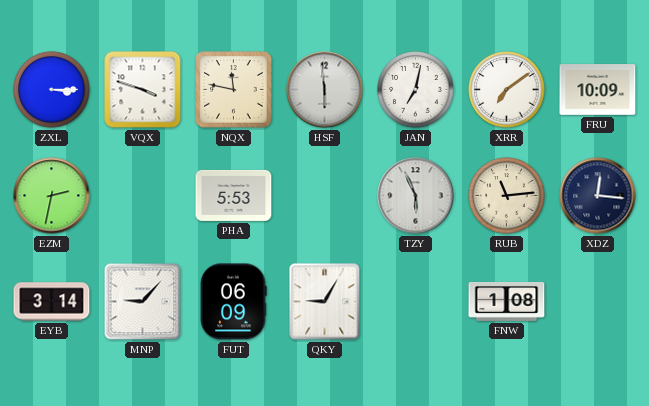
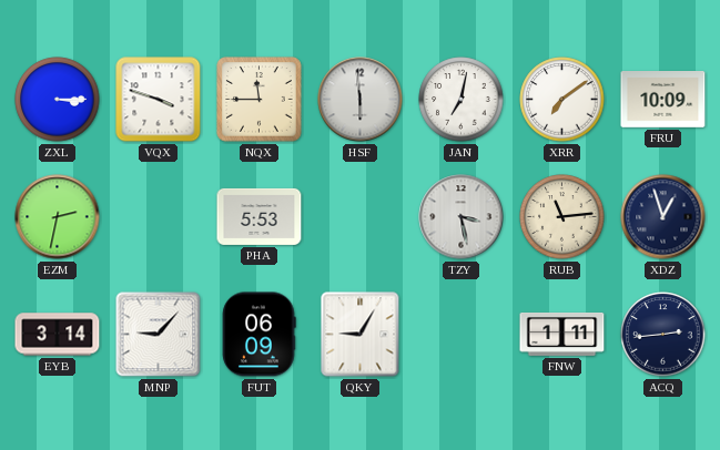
NQX: 11:47 -> 11:45 (260, 100)
TZY: 5:56 -> 3:28 (462, 217)
XDZ: 12:16 -> 12:57 (663, 217)
FNW: 1:08 -> 1:11 (562, 335)
ACQ: none -> 2:44 (663, 335)
